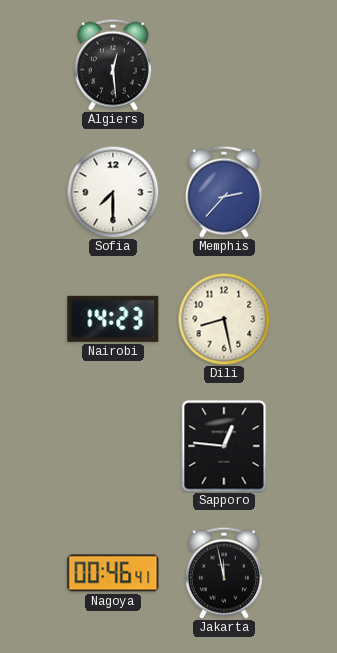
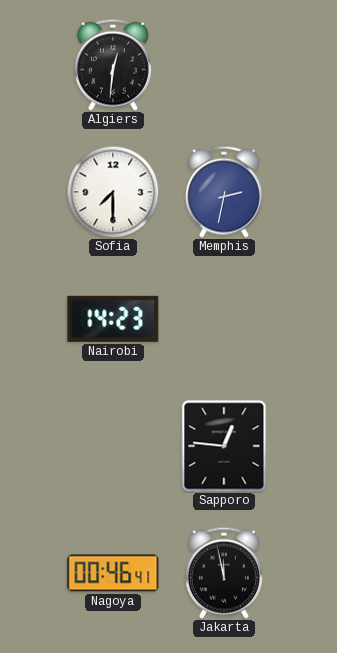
Algiers: 12:29 -> 12:31 (113, 65)
Memphis: 2:37 -> 2:32 (224, 192)
Dili: 8:28 -> none (224, 319)
